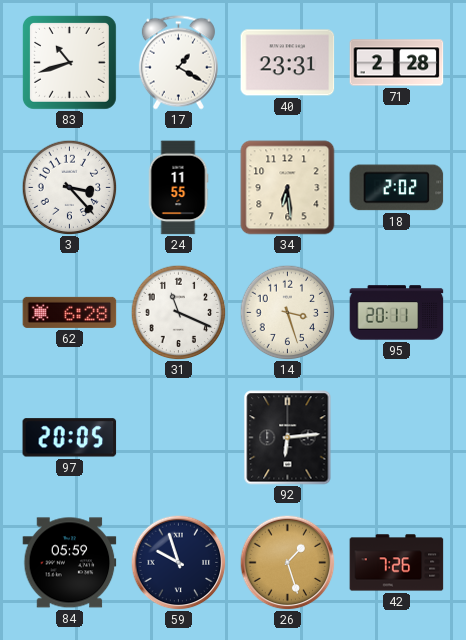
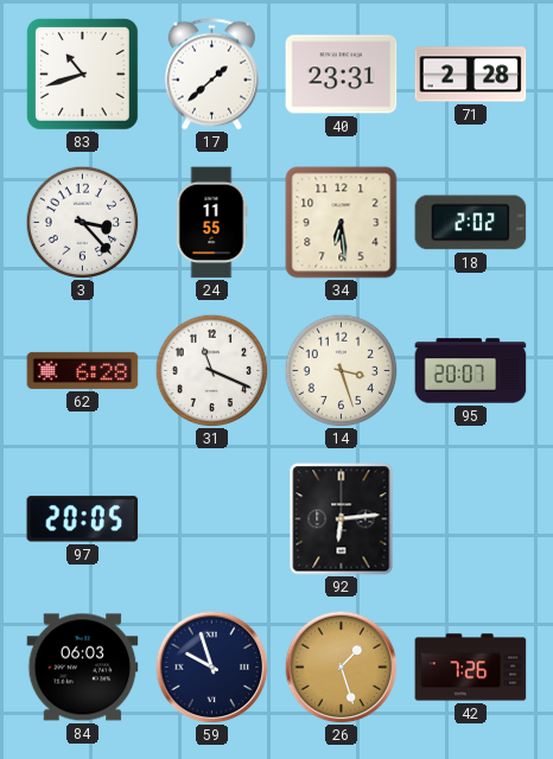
17: 1:20 -> 1:38 (211, 75)
95: 20:11 -> 20:07 (471, 371)
84: 05:59 -> 06:03 (83, 668)
